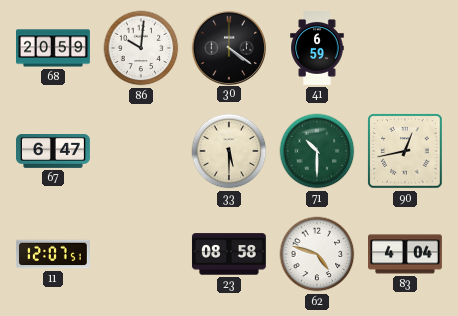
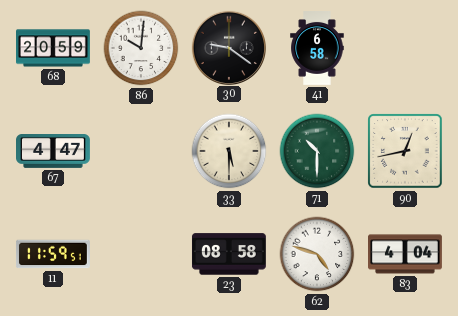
30: 4:21 -> 9:21 (228, 47)
41: 6:59 -> 6:58 (317, 49)
67: 6:47 -> 4:47 (54, 152)
11: 12:07 -> 11:59 (53, 254)
